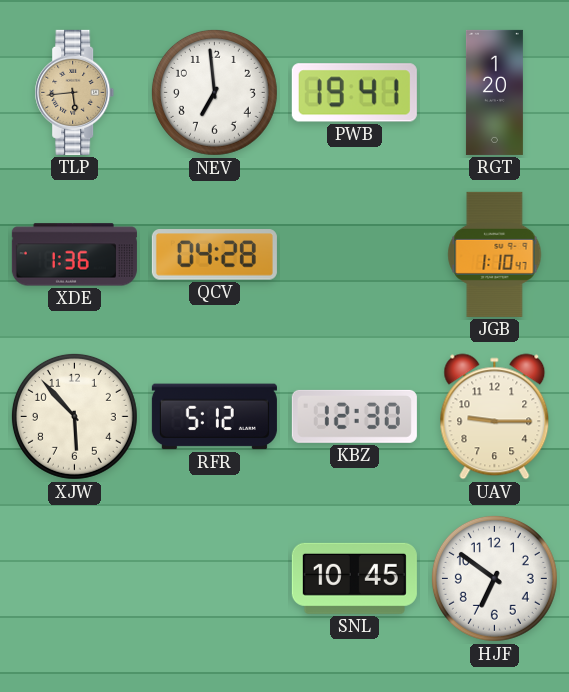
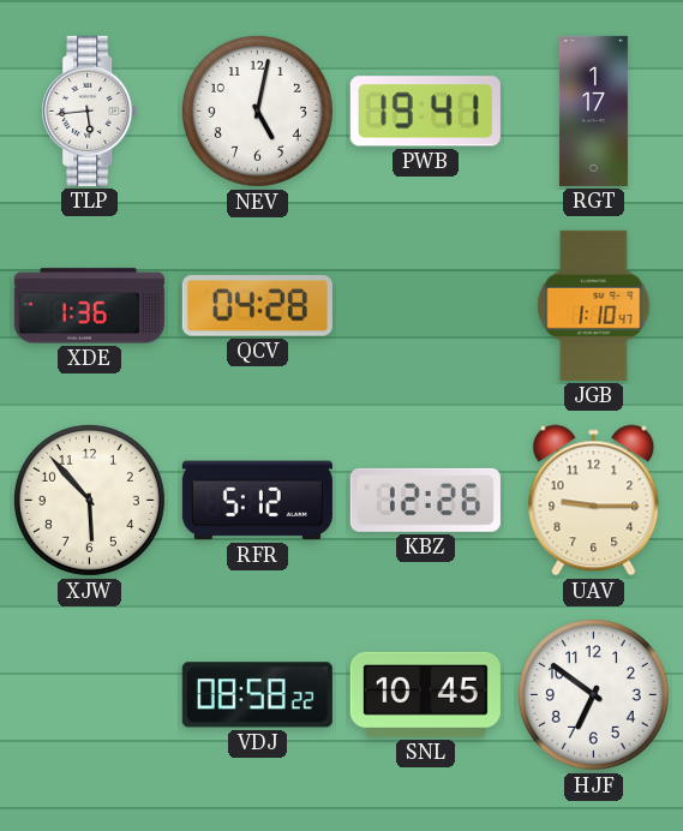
TLP dial: champagne -> white (90, 110)
NEV: 6:59 -> 5:02 (257, 110)
RGT: 1:20 -> 1:17 (593, 110)
KBZ: 12:30 -> 12:26 (425, 500)
VDJ: none -> 08:58 (257, 695)
